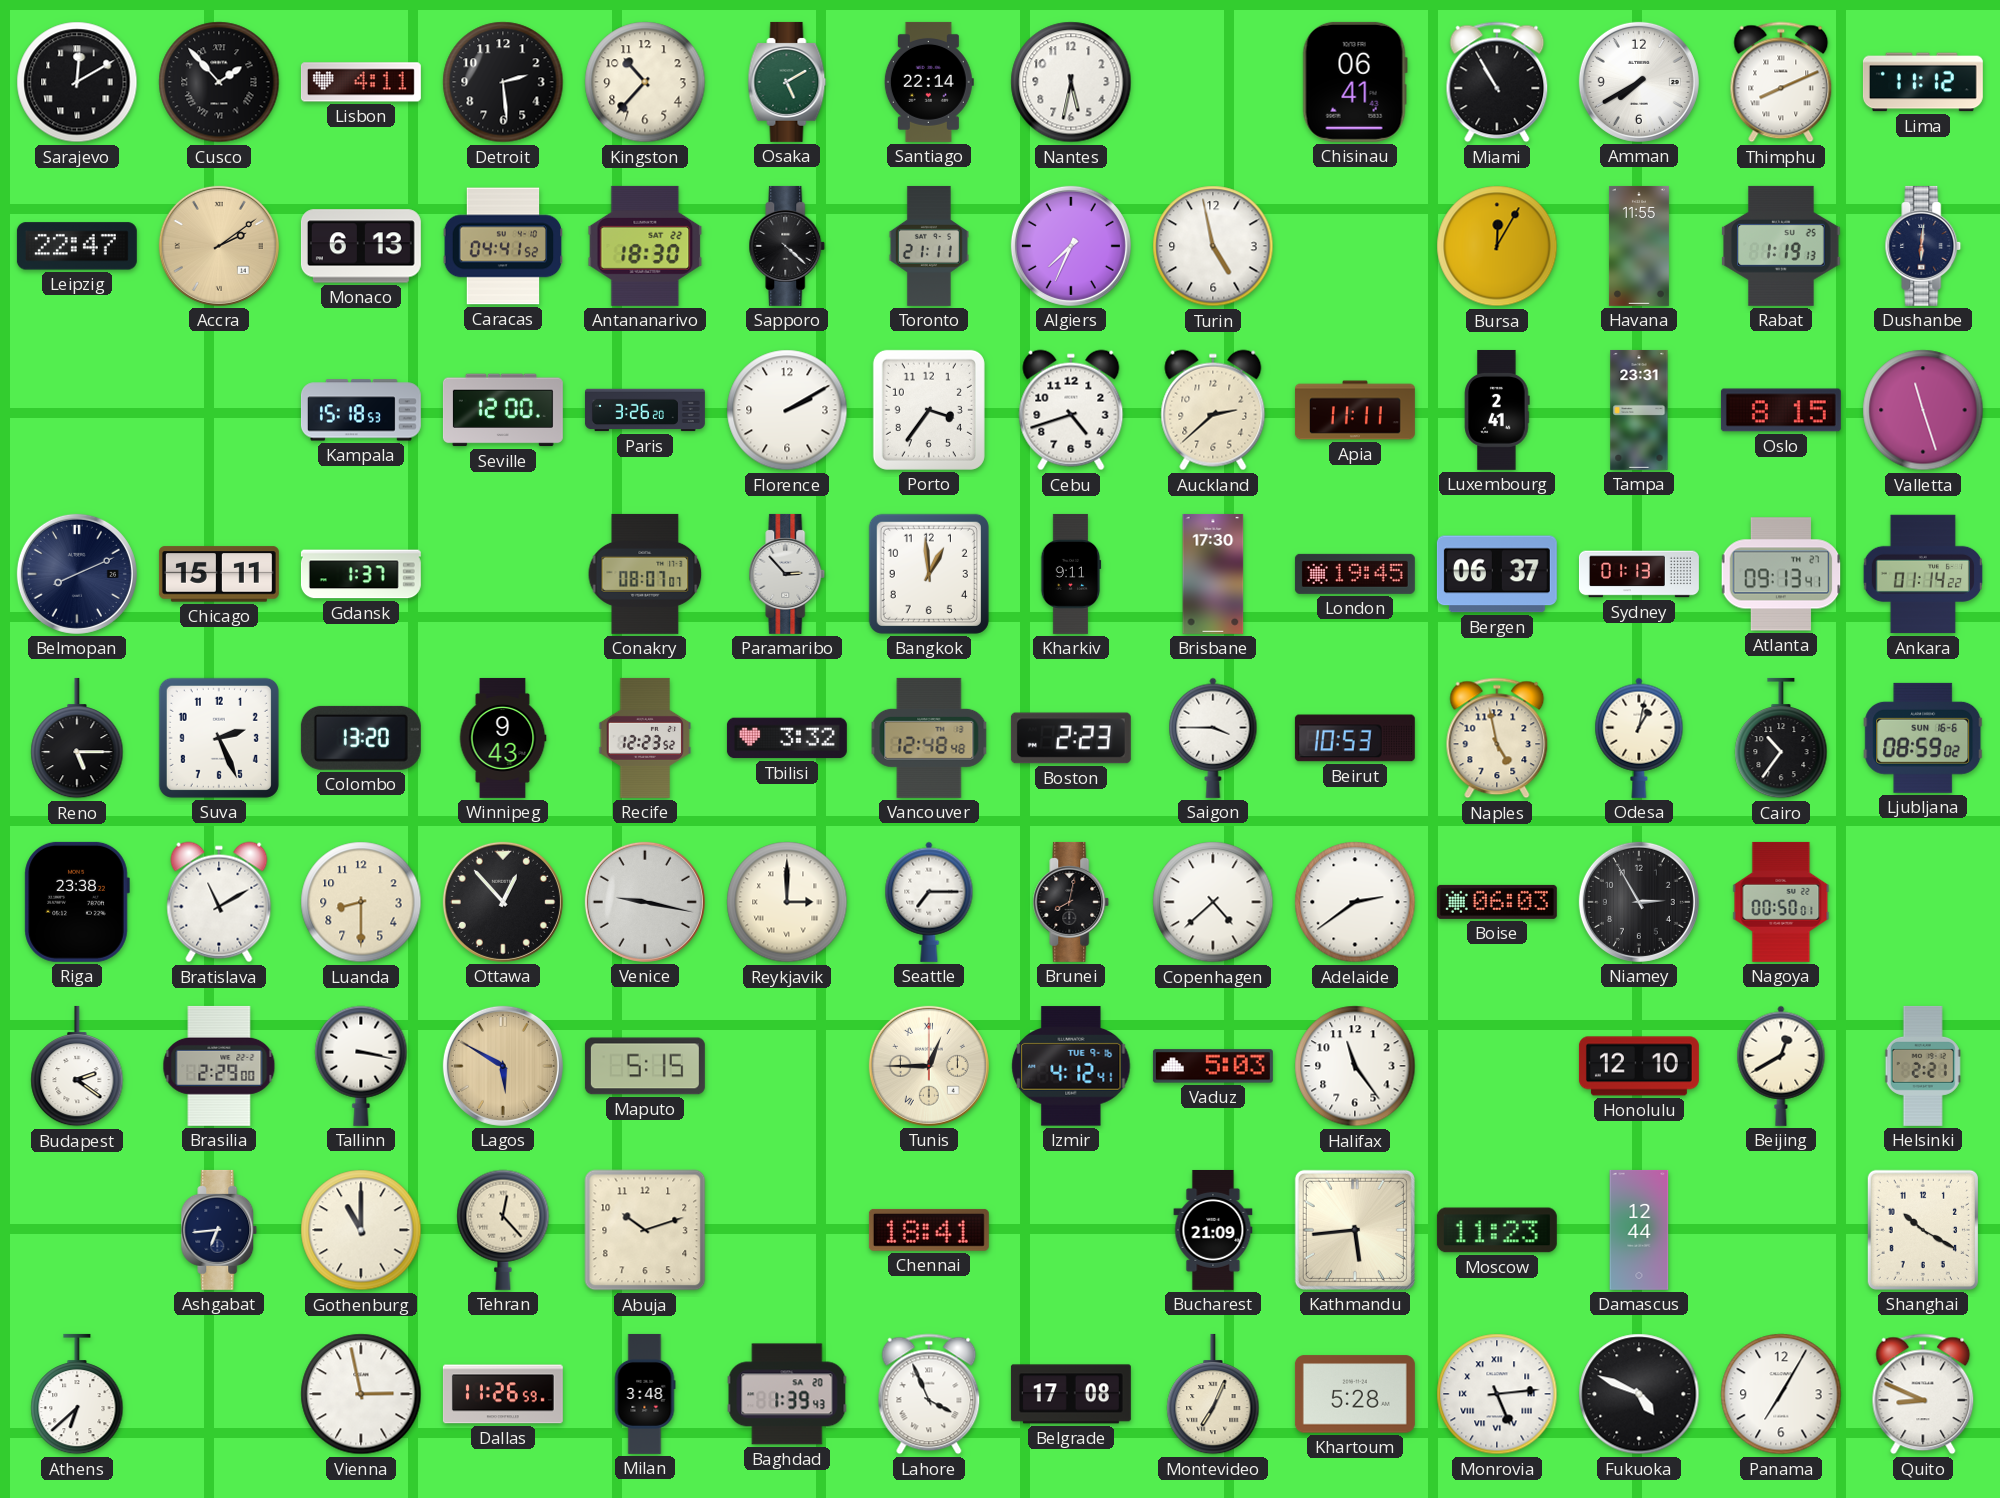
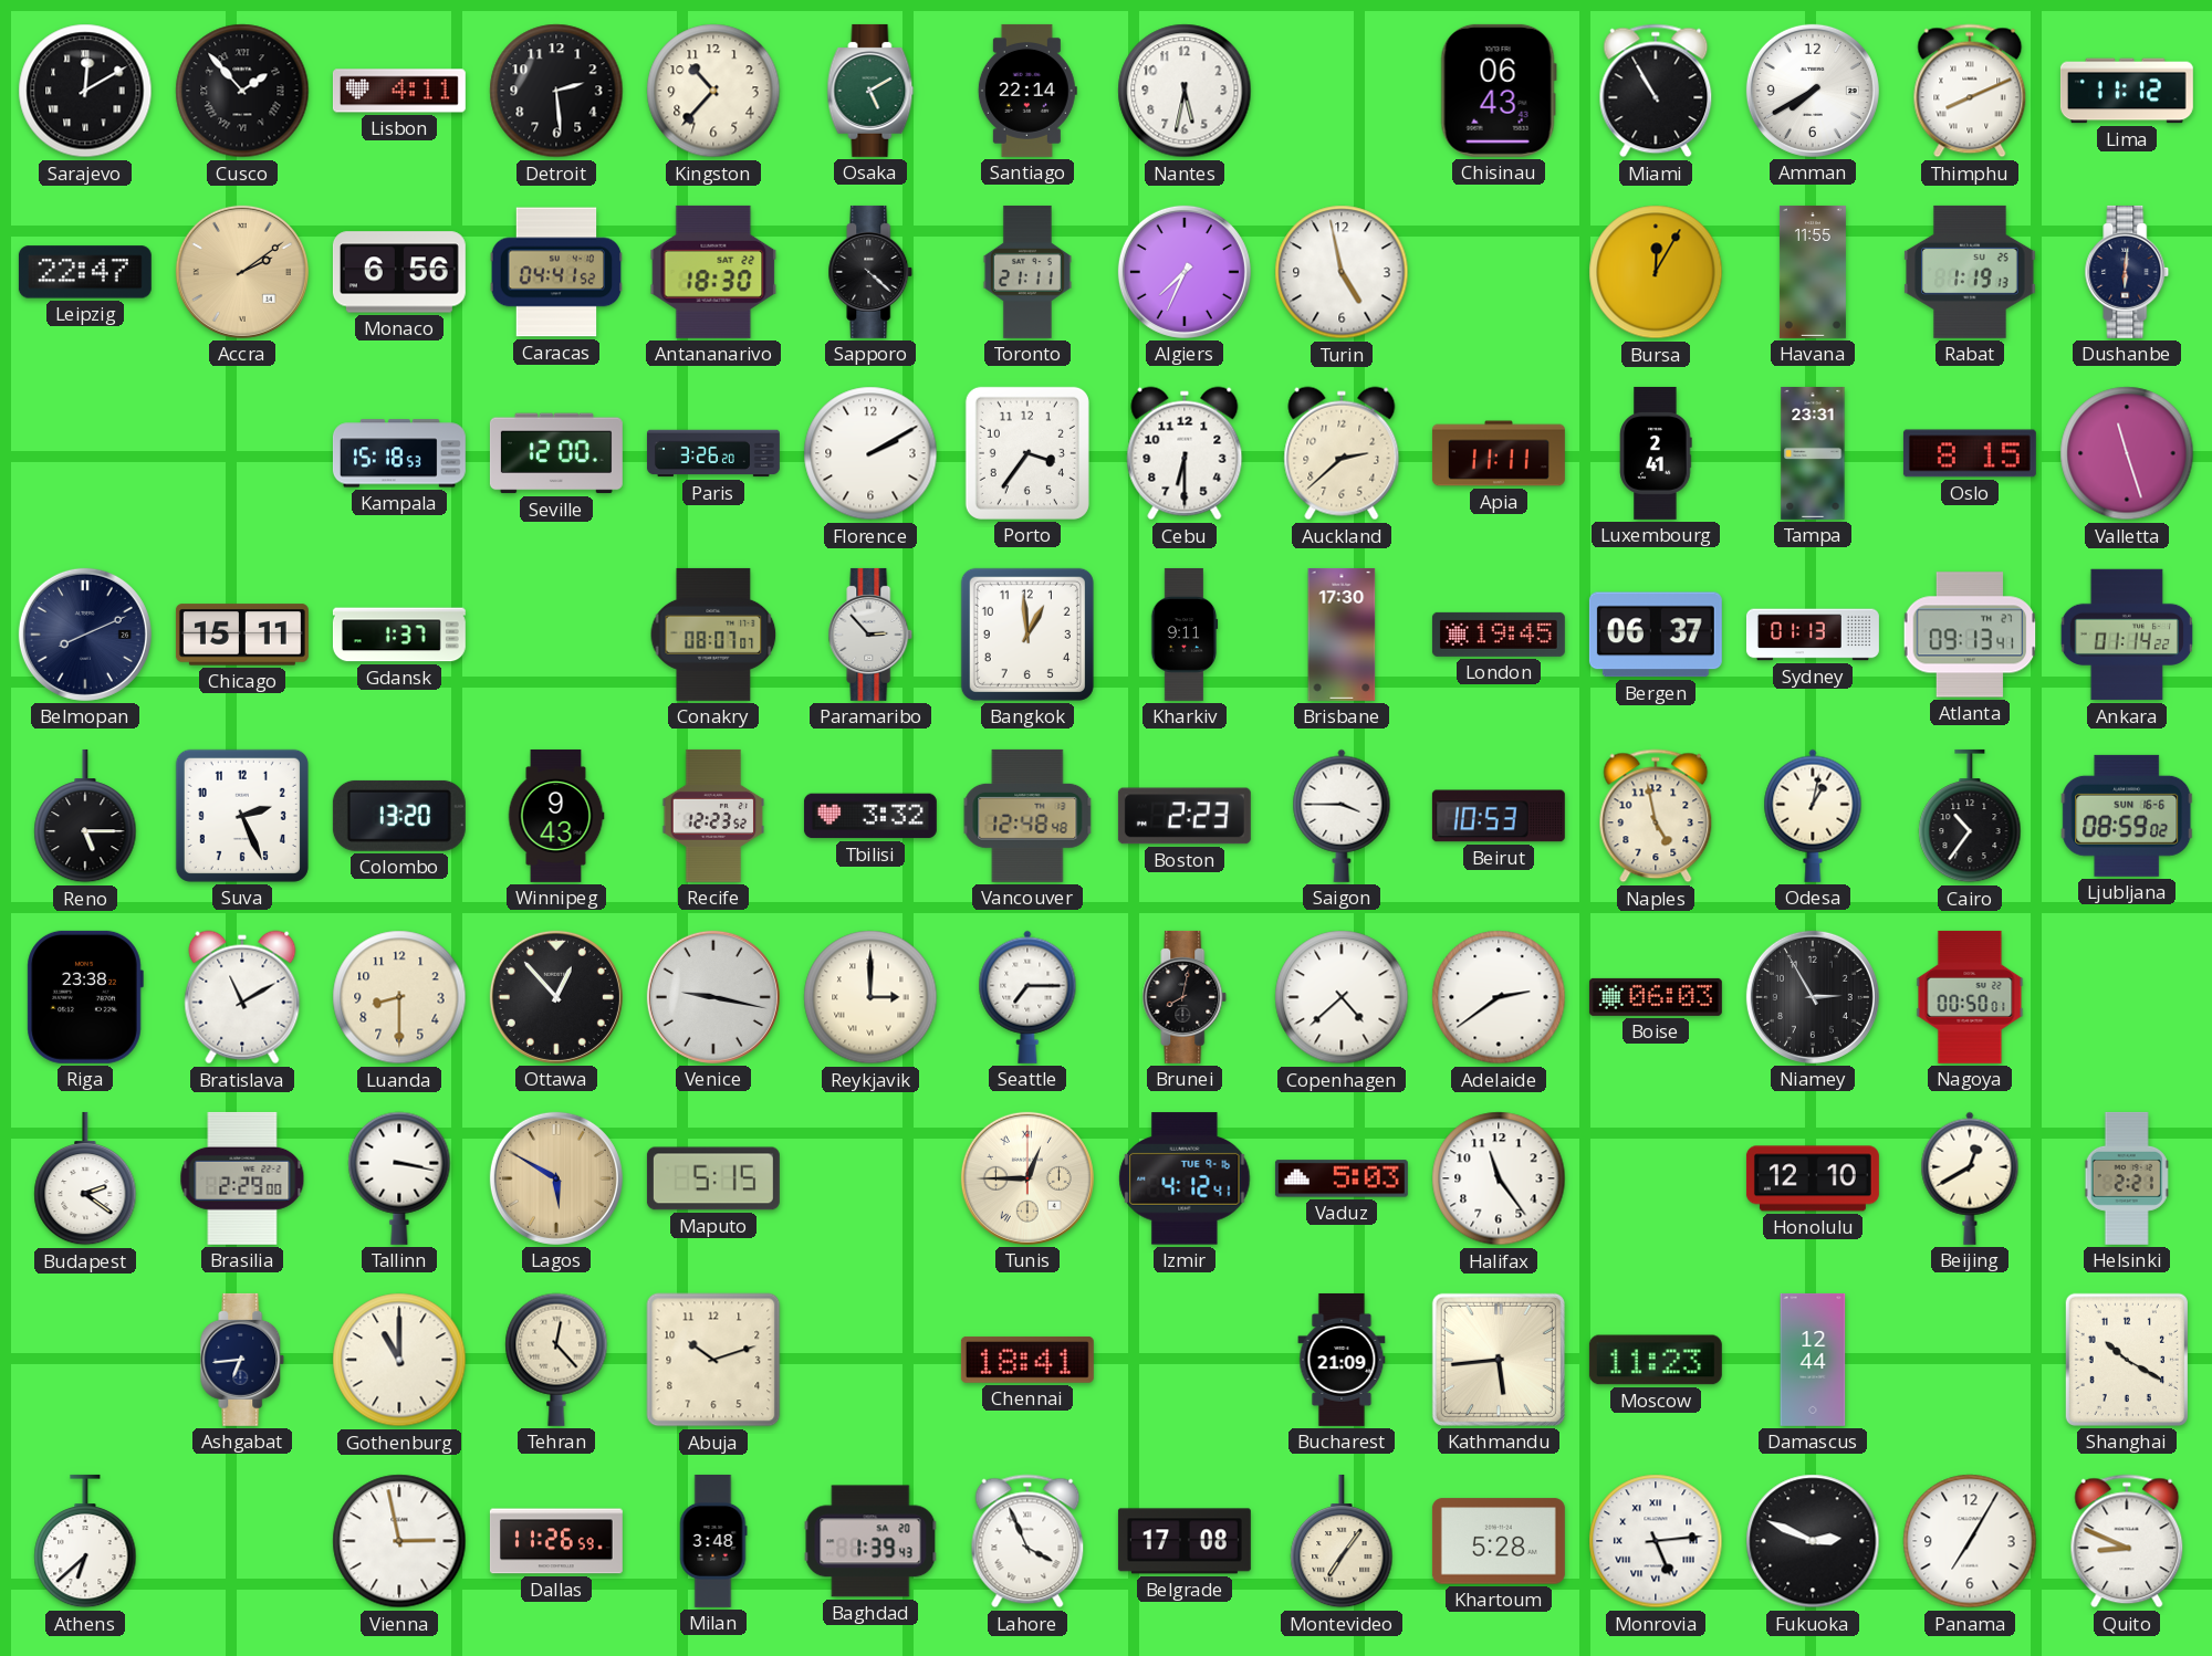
Chisinau: 06:41 -> 06:43 (1499, 91)
Monaco: 6:13 -> 6:56 (399, 272)
Cebu: 4:42 -> 6:30 (1185, 453)
Montevideo: 7:04 -> 7:06 (1342, 1541)
Fukuoka: 4:49 -> 2:49 (1813, 1541)
